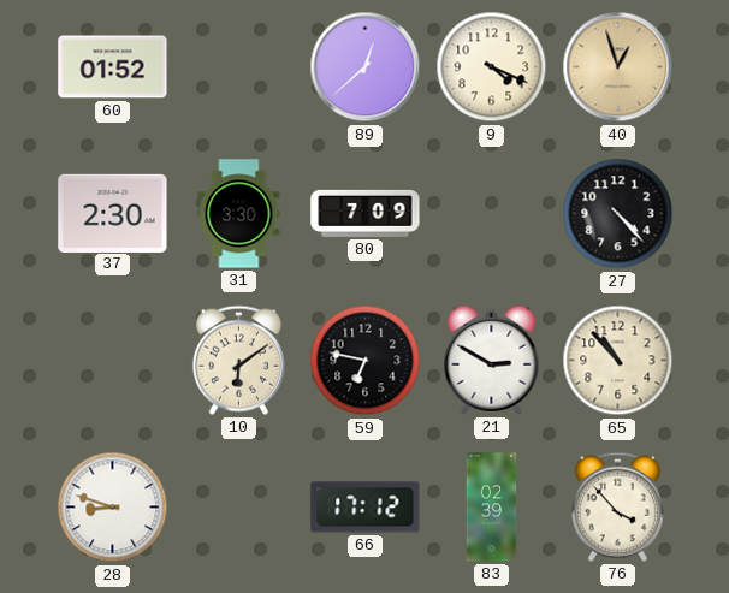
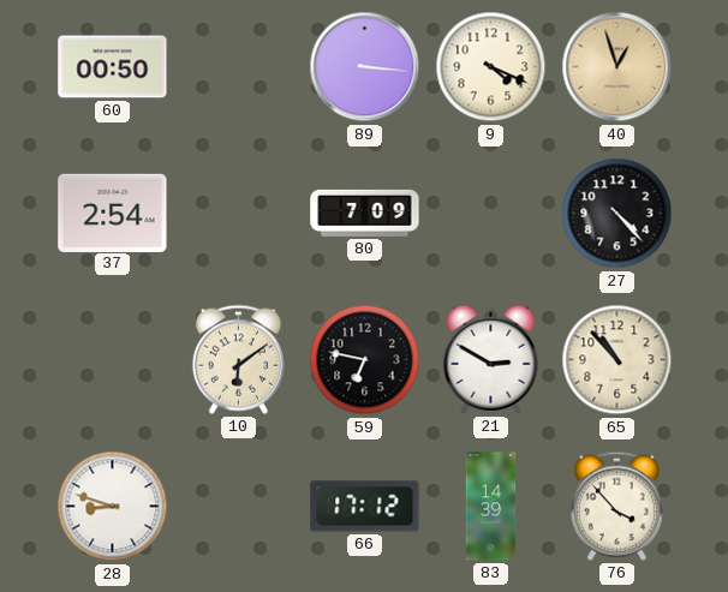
60: 01:52 -> 00:50 (113, 67)
89: 12:38 -> 3:16 (365, 67)
37: 2:30 -> 2:54 (113, 213)
31: 3:30 -> none (239, 214)
83: 02:39 -> 14:39 (491, 507)
